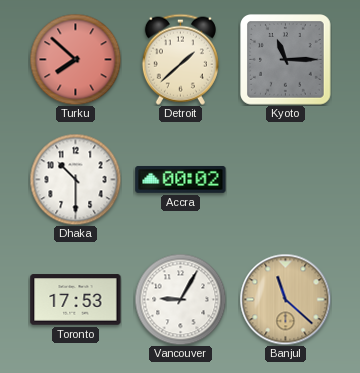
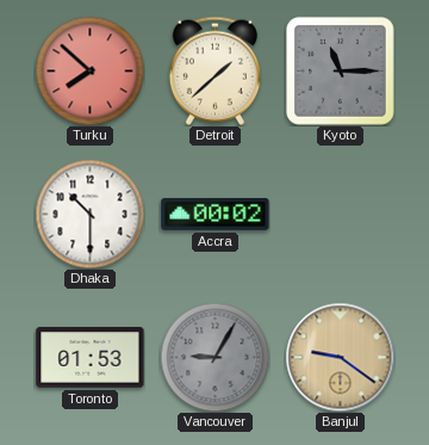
Toronto: 17:53 -> 01:53 (91, 358)
Vancouver dial: white -> grey (214, 357)
Banjul: 11:22 -> 9:21 (340, 357)
